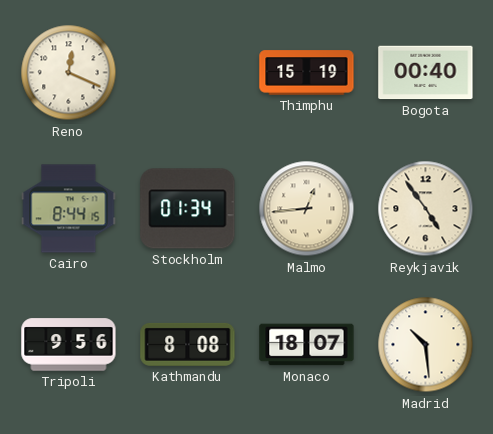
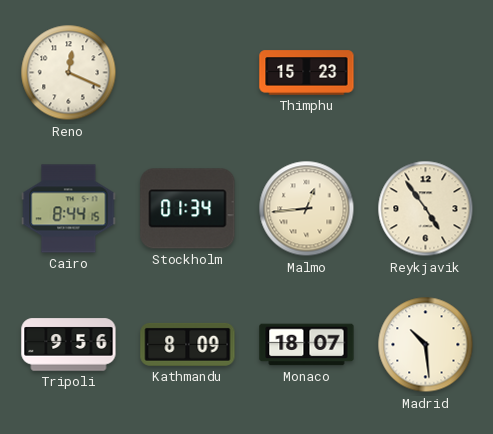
Thimphu: 15:19 -> 15:23 (307, 73)
Bogota: 00:40 -> none (426, 73)
Kathmandu: 8:08 -> 8:09 (188, 344)
